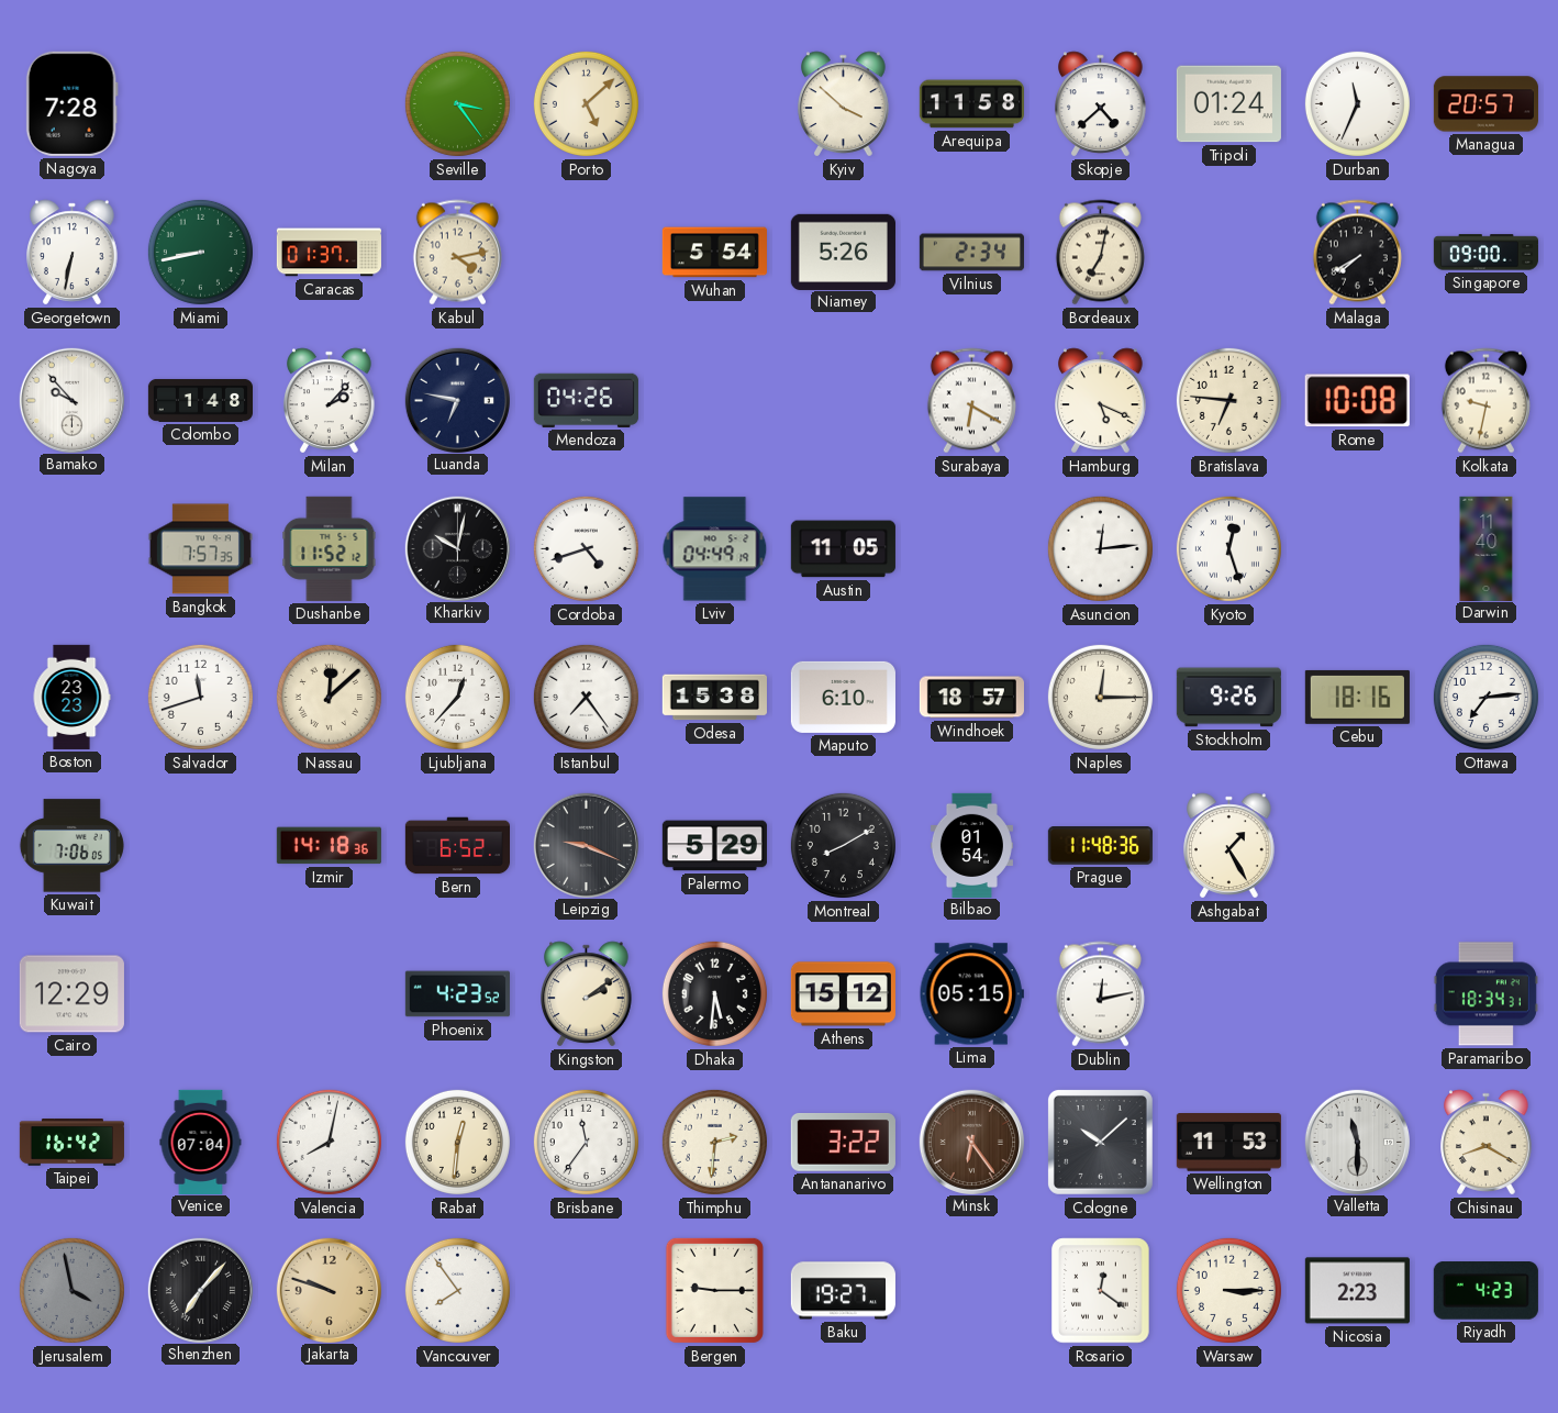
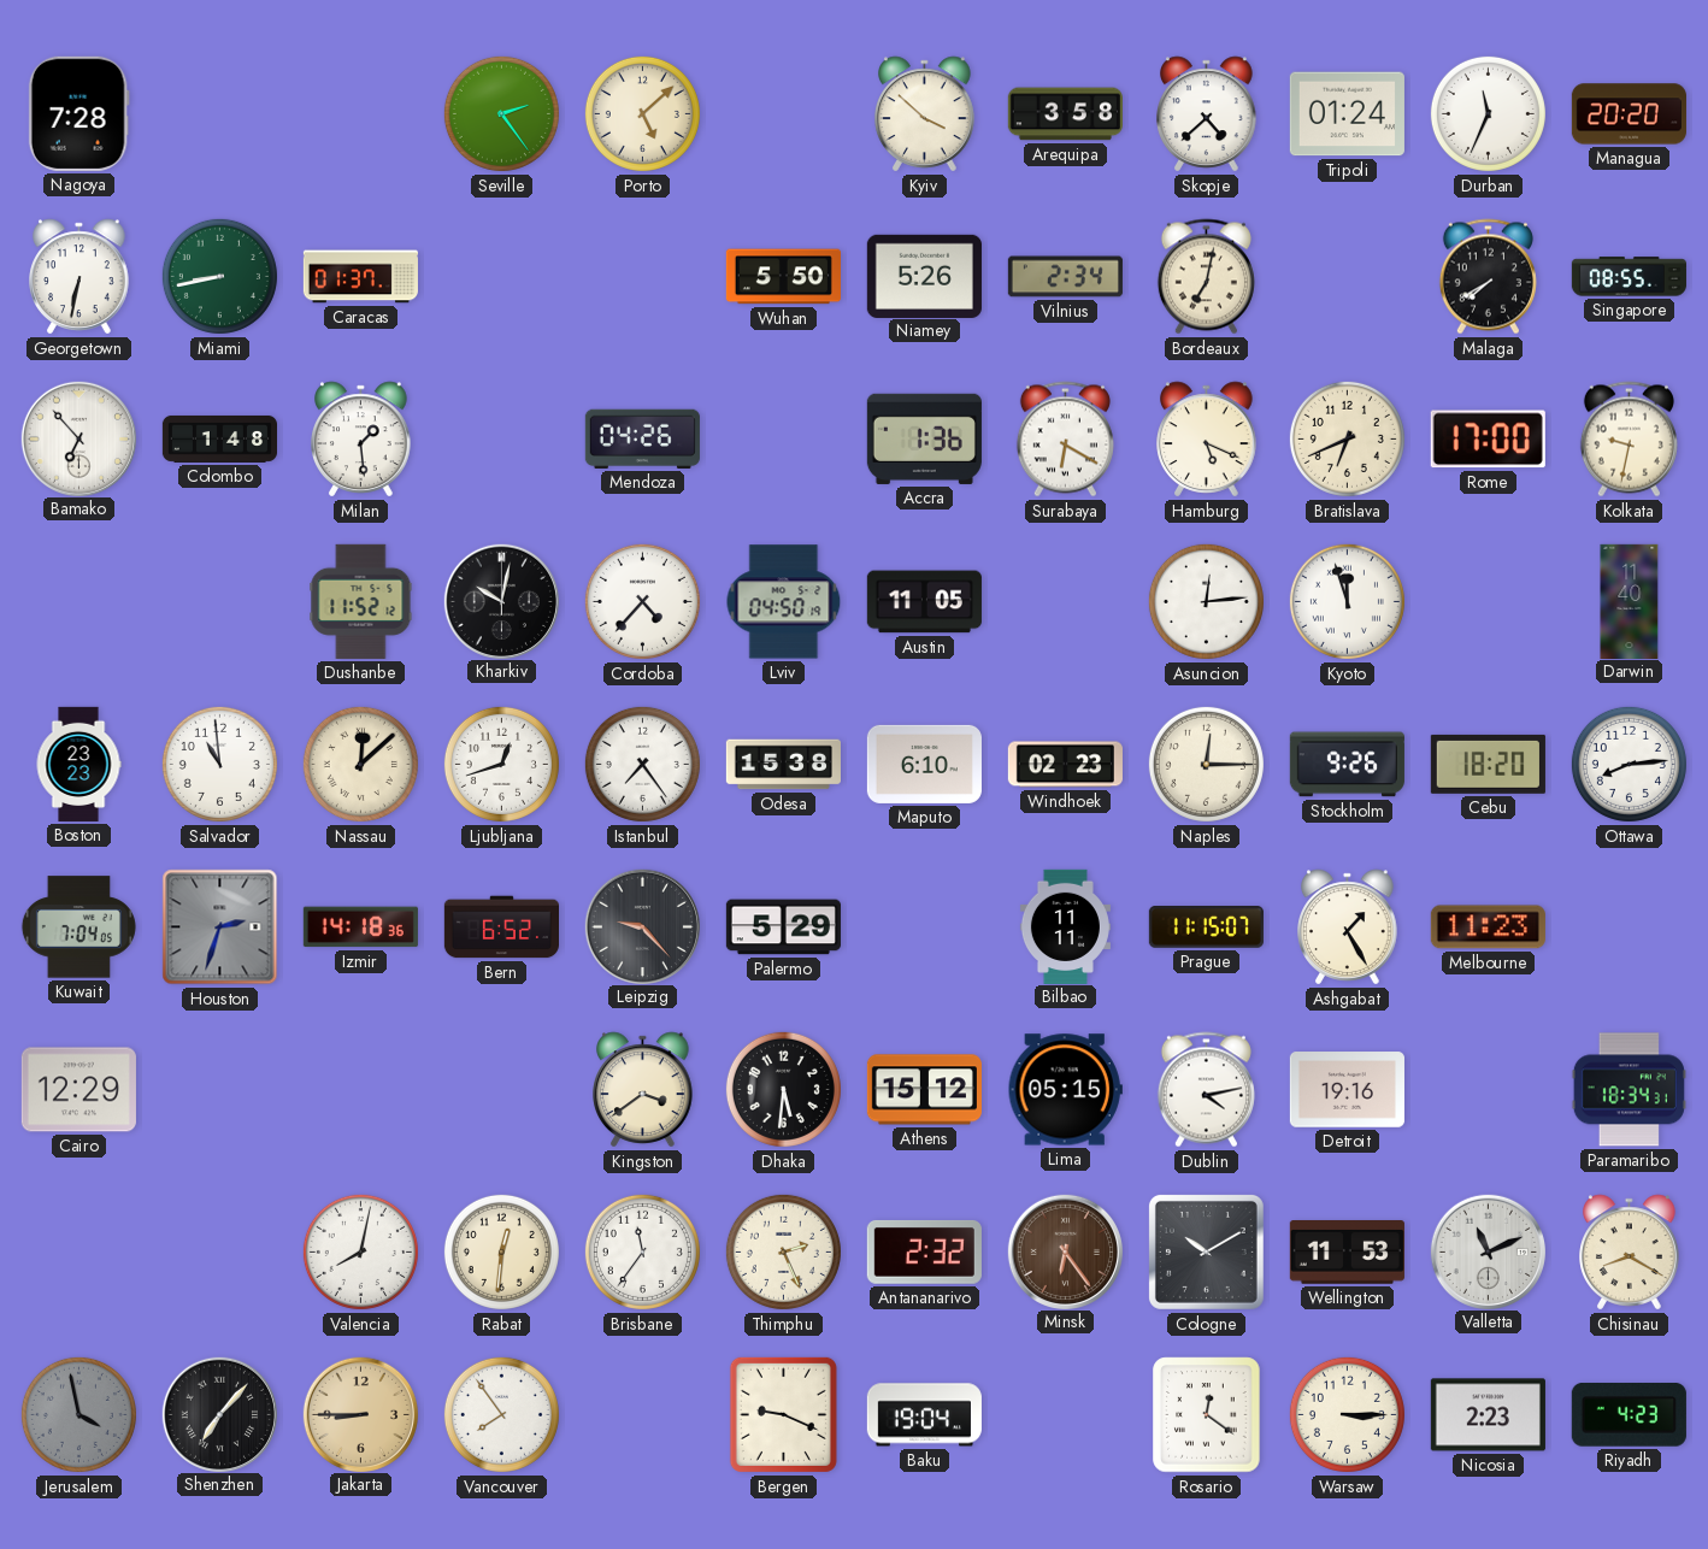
Seville: 3:24 -> 2:24 (501, 113)
Arequipa: 11:58 -> 3:58 (1065, 114)
Managua: 20:57 -> 20:20 (1629, 114)
Kabul: 4:13 -> none (457, 253)
Wuhan: 5:54 -> 5:50 (783, 277)
Singapore: 09:00 -> 08:55 (1629, 277)
Bamako: 9:53 -> 6:53 (78, 438)
Milan: 2:07 -> 1:29 (361, 440)
Luanda: 6:47 -> none (457, 400)
Accra: none -> 1:36 (924, 438)
Bratislava: 6:46 -> 6:41 (1347, 438)
Rome: 10:08 -> 17:00 (1488, 440)
Bangkok: 7:57 -> none (200, 549)
Cordoba: 4:42 -> 4:37 (642, 601)
Lviv: 04:49 -> 04:50 (784, 602)
Kyoto: 12:27 -> 11:57 (1347, 601)
Salvador: 11:42 -> 10:59 (219, 764)
Ljubljana: 12:37 -> 12:42 (501, 764)
Windhoek: 18:57 -> 02:23 (1065, 765)
Cebu: 18:16 -> 18:20 (1488, 764)
Ottawa: 7:14 -> 8:14 (1629, 764)
Kuwait: 7:06 -> 7:04 (78, 927)
Houston: none -> 2:33 (220, 927)
Leipzig: 9:19 -> 9:23 (642, 926)
Montreal: 8:10 -> none (843, 845)
Bilbao: 01:54 -> 11:11 (1065, 926)
Prague: 11:48 -> 11:15 (1206, 927)
Melbourne: none -> 11:23 (1488, 927)
Phoenix: 4:23 -> none (457, 994)
Kingston: 2:09 -> 3:39 (643, 1090)
Dublin: 12:13 -> 4:13 (1206, 1090)
Detroit: none -> 19:16 (1347, 1090)
Taipei: 16:42 -> none (71, 1143)
Venice: 07:04 -> none (201, 1142)
Thimphu: 2:31 -> 2:26 (783, 1251)
Antananarivo: 3:22 -> 2:32 (924, 1253)
Cologne: 10:08 -> 10:10 (1206, 1251)
Valletta: 11:30 -> 11:11 (1488, 1251)
Jakarta: 9:48 -> 8:45 (360, 1414)
Bergen: 9:15 -> 9:19 (783, 1414)
Baku: 19:27 -> 19:04 (924, 1415)
